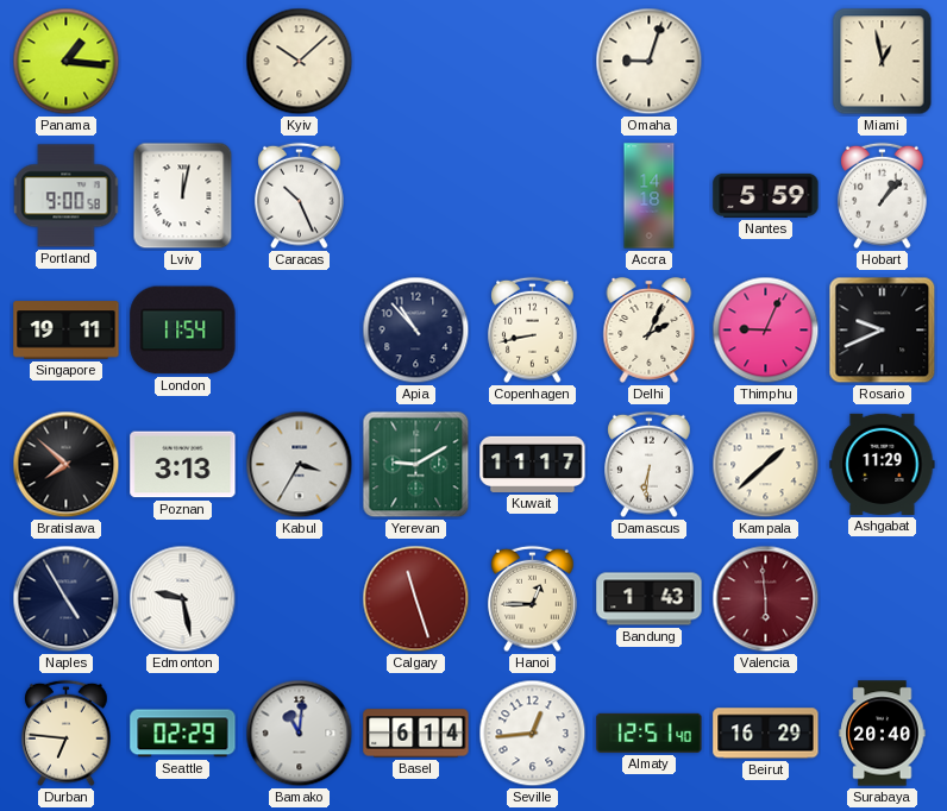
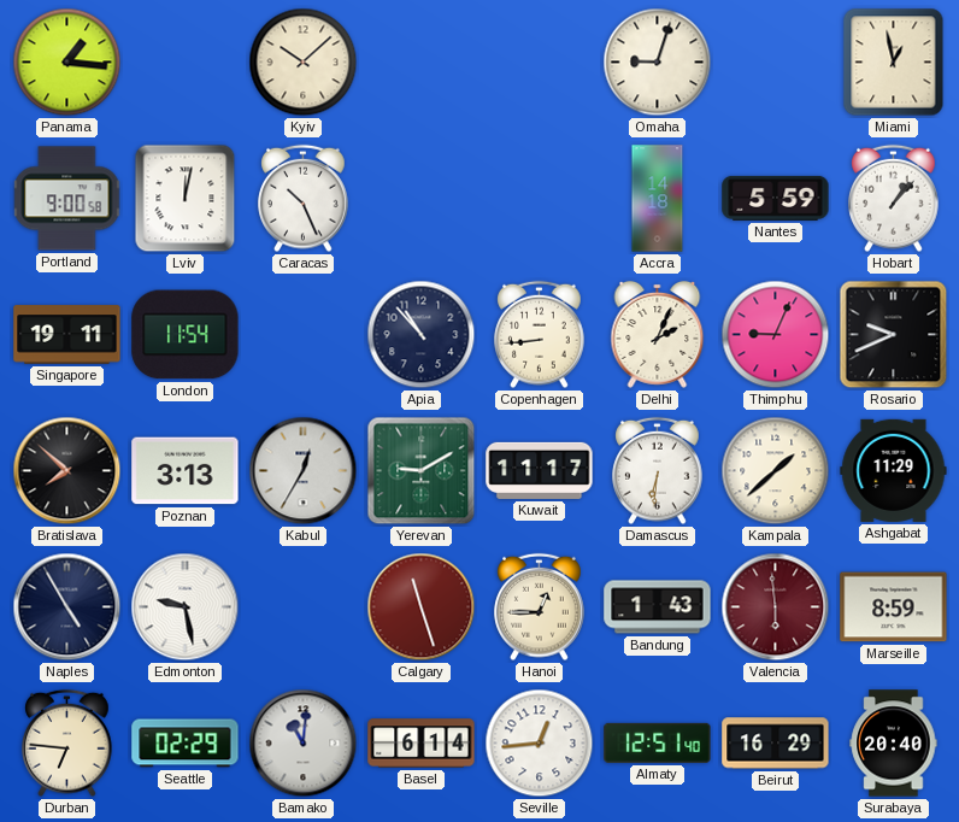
Copenhagen: 8:43 -> 8:44 (540, 335)
Kabul: 3:35 -> 12:35 (304, 471)
Marseille: none -> 8:59 (894, 607)
